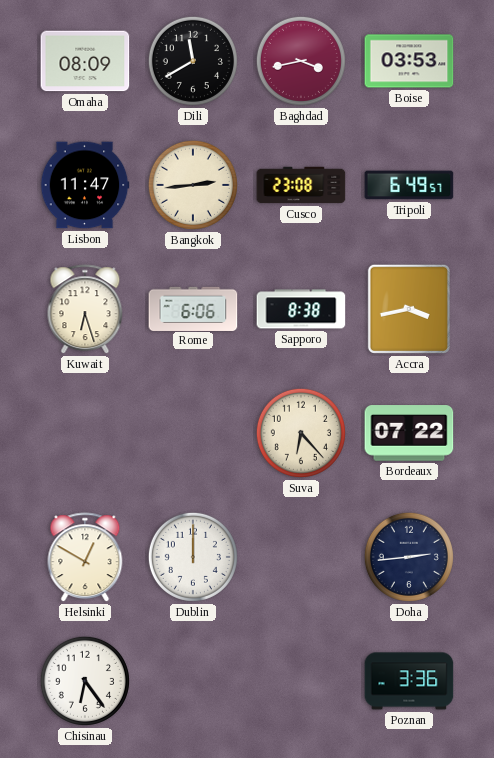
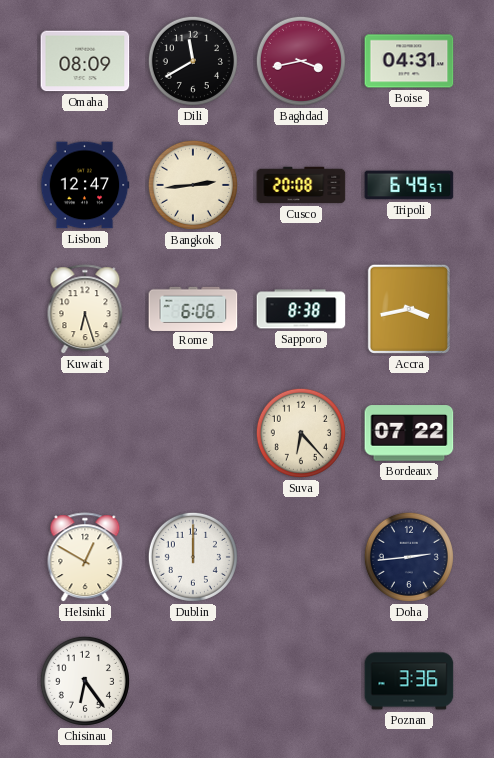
Boise: 03:53 -> 04:31 (409, 61)
Lisbon: 11:47 -> 12:47 (85, 185)
Cusco: 23:08 -> 20:08 (301, 185)
